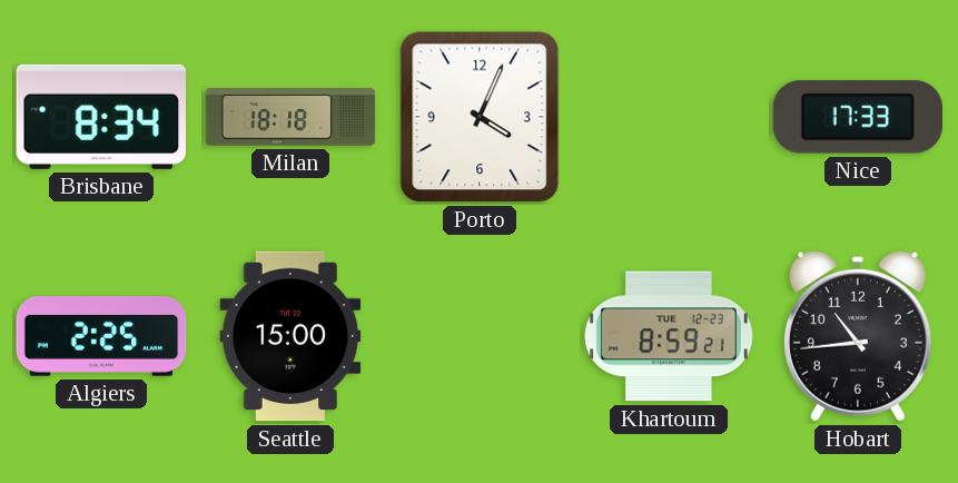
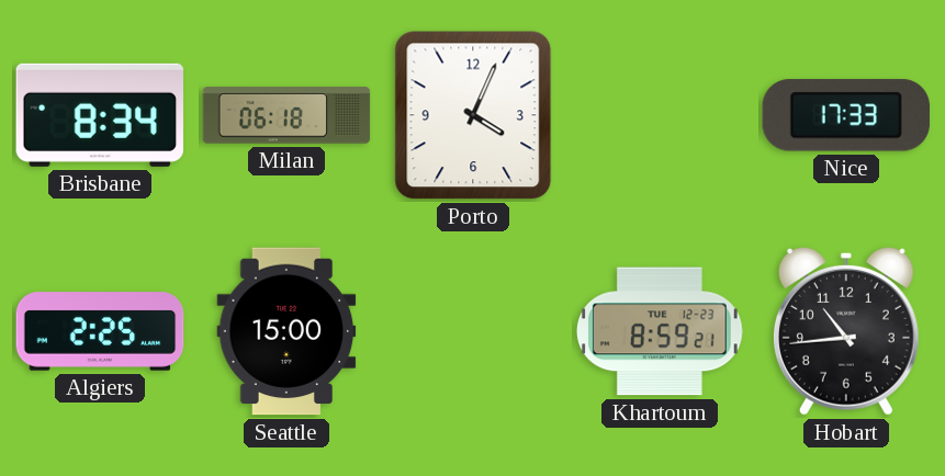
Milan: 18:18 -> 06:18 (286, 115)
